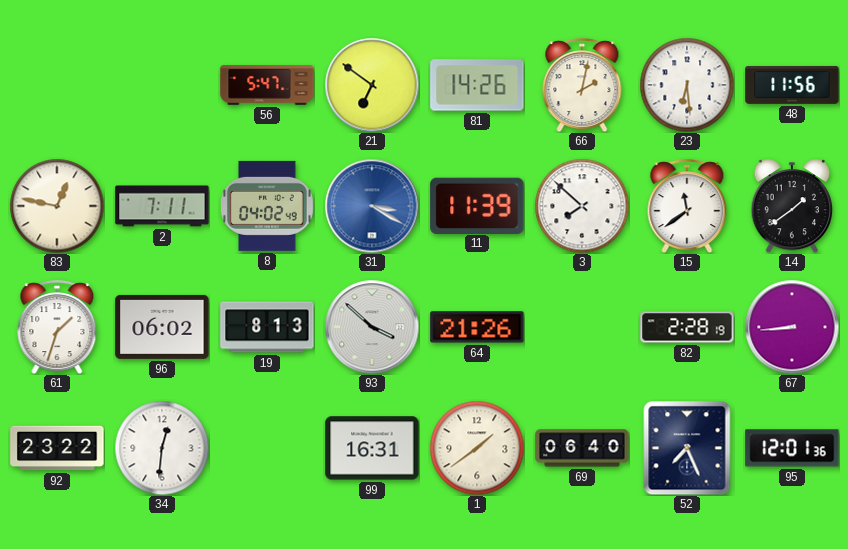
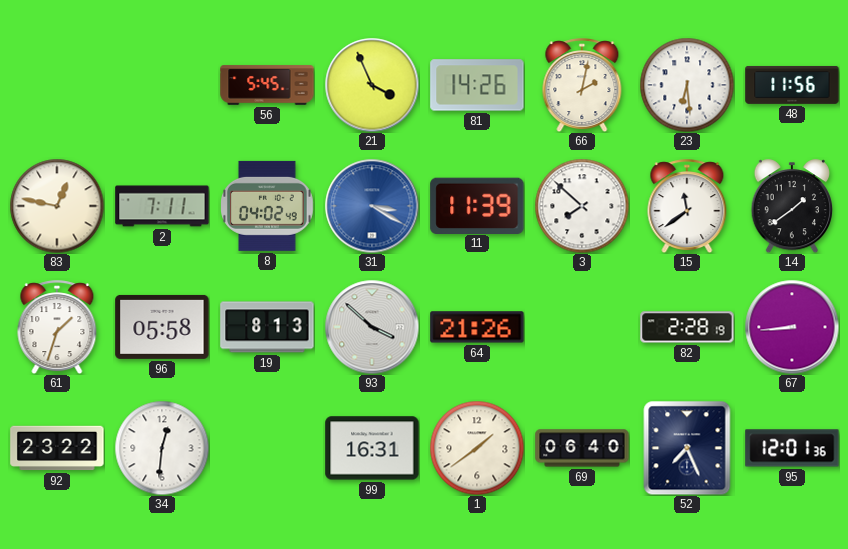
56: 5:47 -> 5:45 (267, 85)
21: 6:51 -> 3:56 (372, 85)
96: 06:02 -> 05:58 (162, 327)
